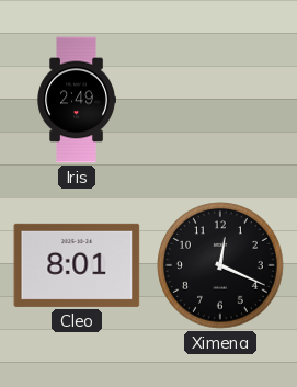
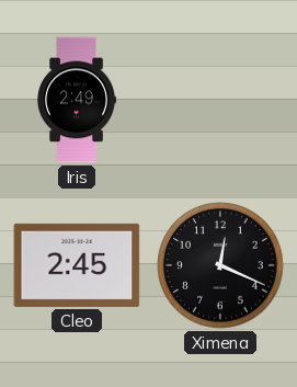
Cleo: 8:01 -> 2:45 (77, 265)
